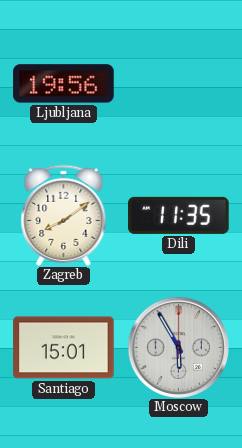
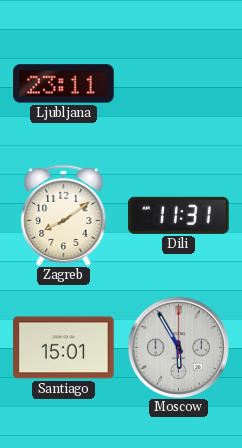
Ljubljana: 19:56 -> 23:11 (64, 84)
Dili: 11:35 -> 11:31 (179, 215)
